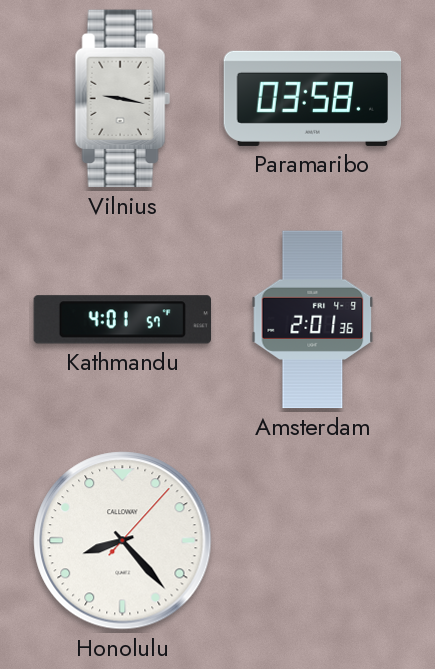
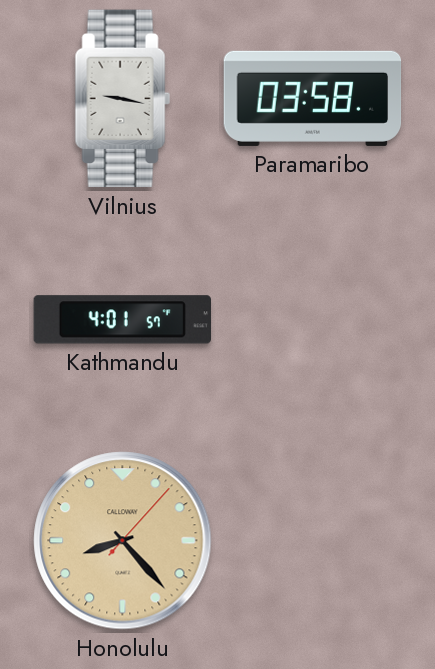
Amsterdam: 2:01 -> none (313, 320)
Honolulu dial: white -> champagne (123, 541)
